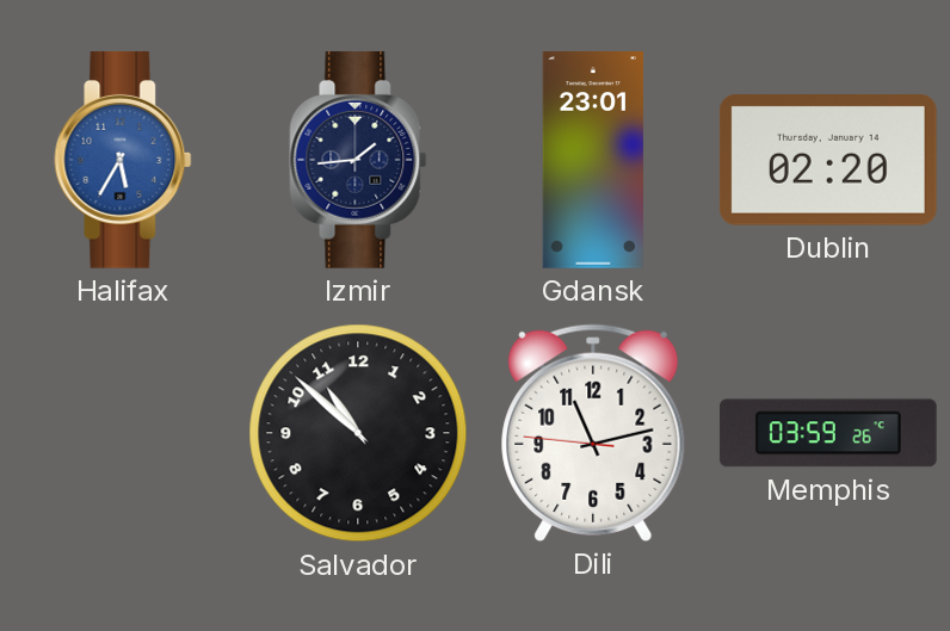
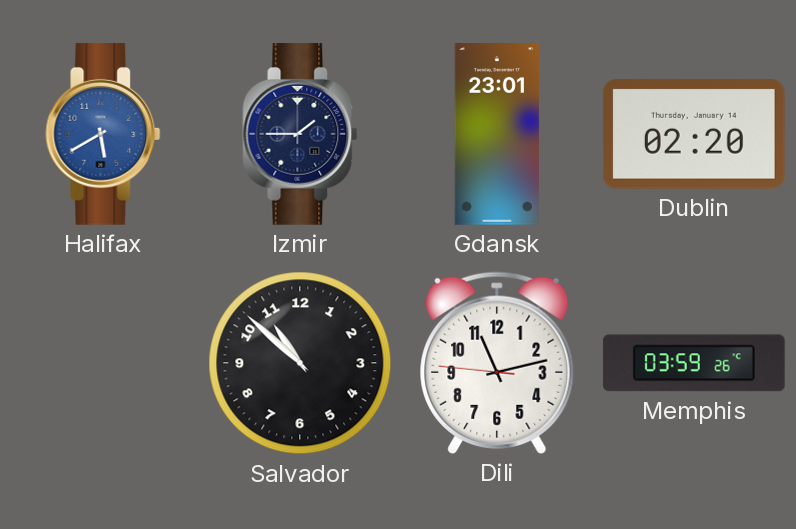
Halifax: 5:35 -> 5:40 (103, 134)
Izmir: 1:44 -> 1:45 (300, 134)
